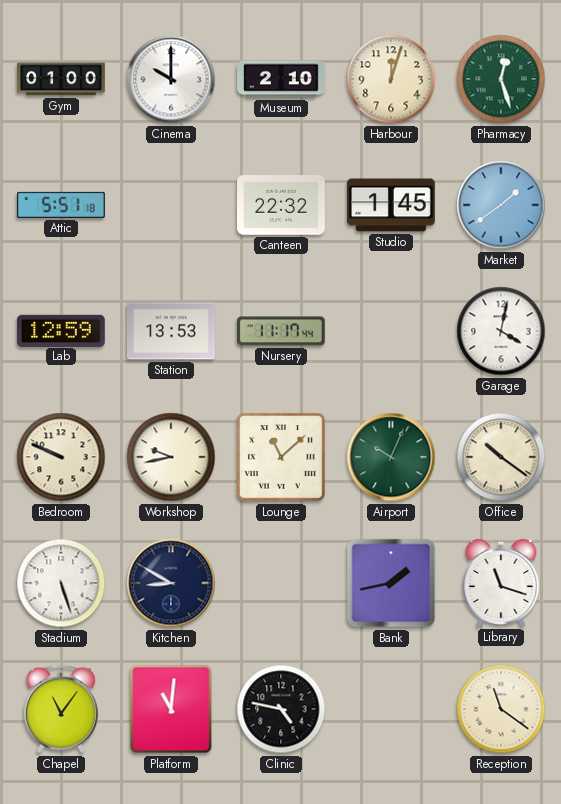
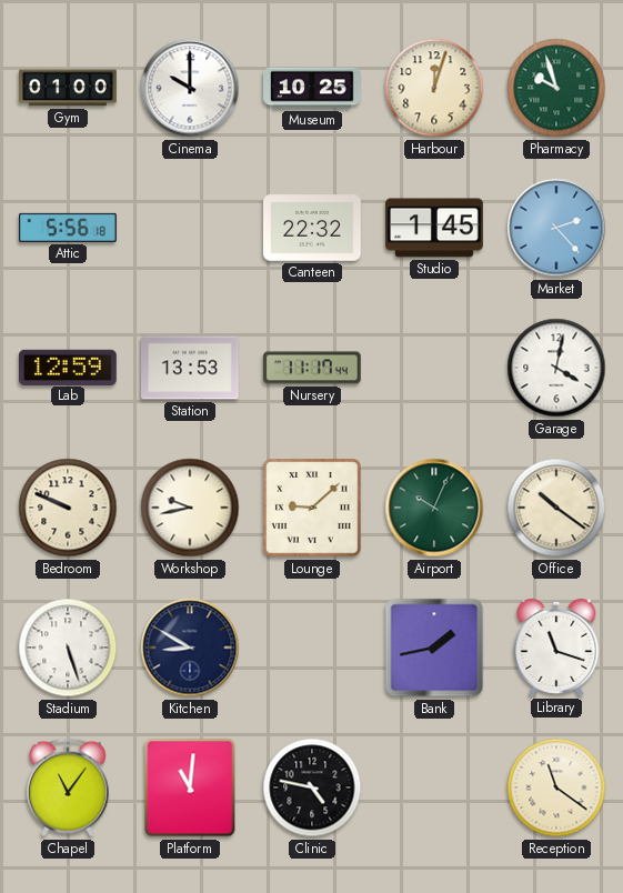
Museum: 2:10 -> 10:25 (312, 88)
Pharmacy: 12:27 -> 9:57 (556, 88)
Attic: 5:51 -> 5:56 (69, 228)
Market: 1:39 -> 2:23 (556, 228)
Lounge: 11:08 -> 9:08 (312, 508)
